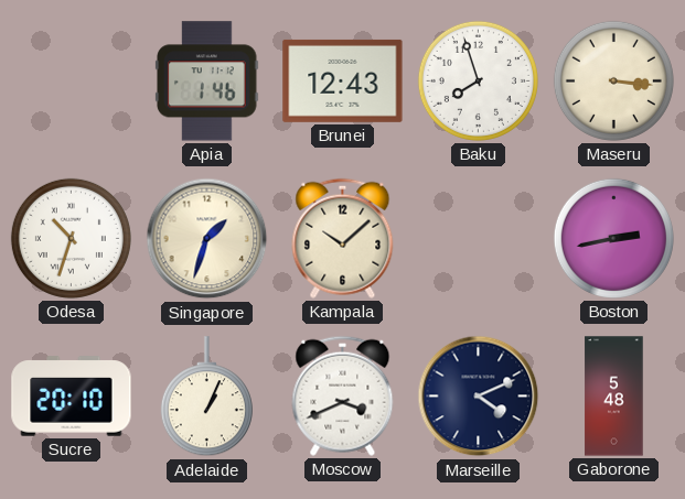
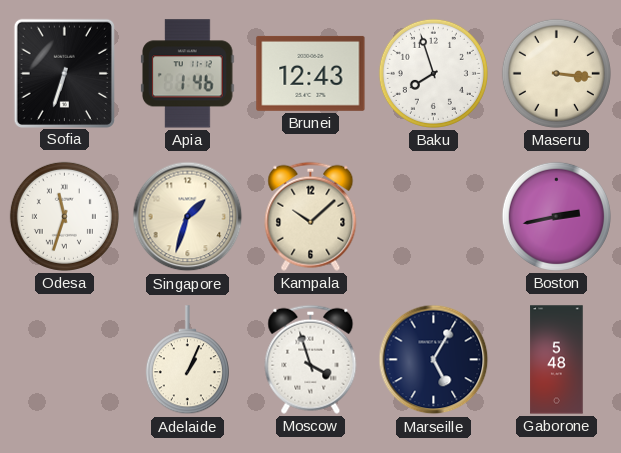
Sofia: none -> 6:33 (64, 73)
Odesa: 10:33 -> 11:33 (64, 216)
Sucre: 20:10 -> none (72, 397)
Moscow: 3:41 -> 3:57 (311, 359)
Marseille: 4:11 -> 5:05 (434, 360)
